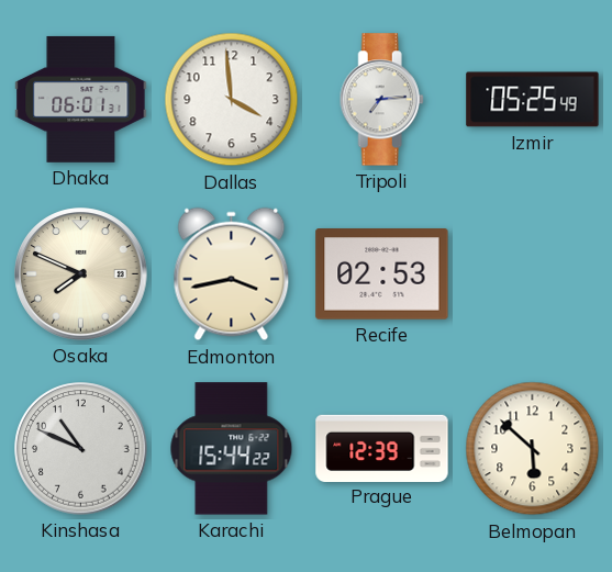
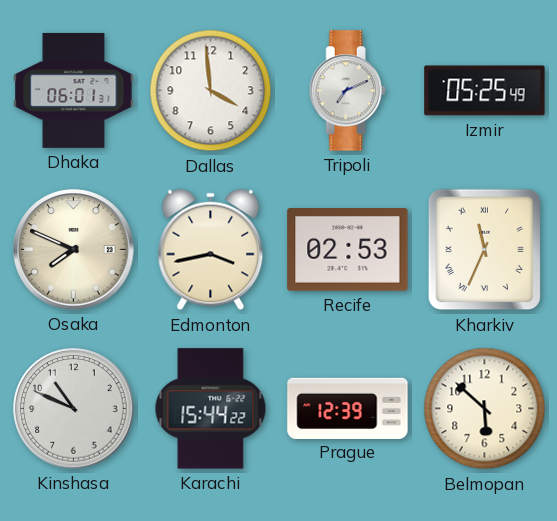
Tripoli: 7:14 -> 7:11 (347, 91)
Kharkiv: none -> 11:34 (485, 250)
